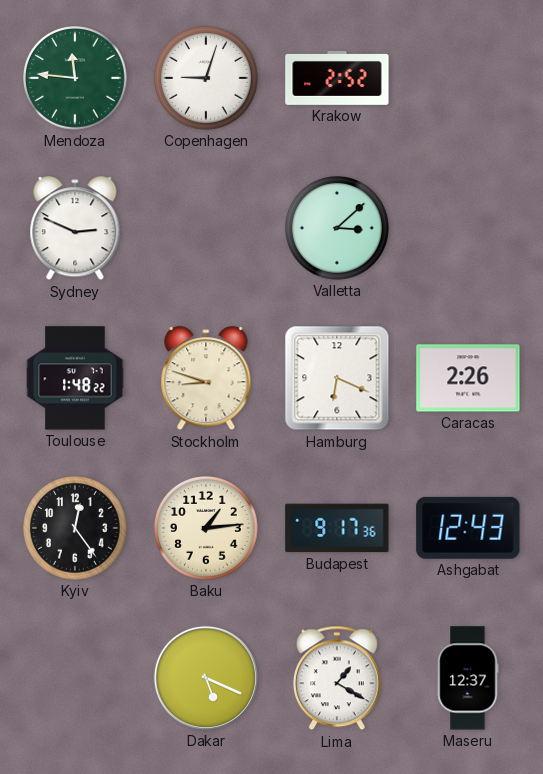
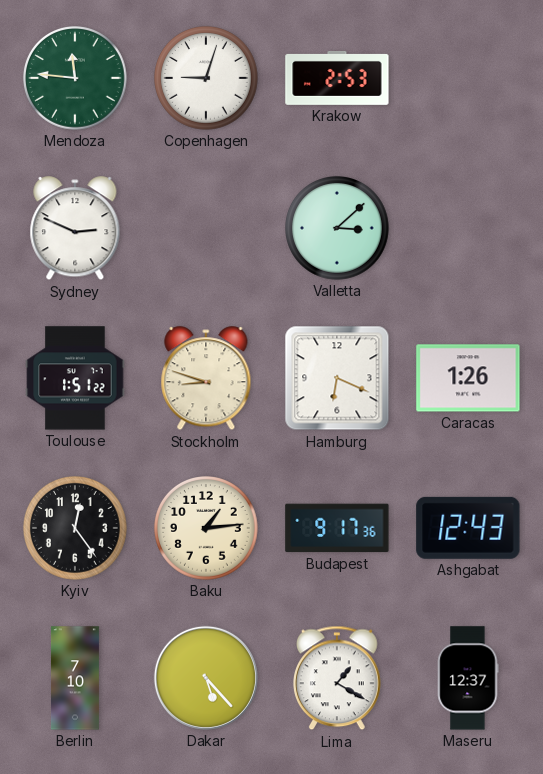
Krakow: 2:52 -> 2:53 (337, 78)
Toulouse: 1:48 -> 1:51 (75, 378)
Caracas: 2:26 -> 1:26 (468, 378)
Berlin: none -> 7:10 (75, 678)
Dakar: 5:19 -> 5:23 (206, 678)
